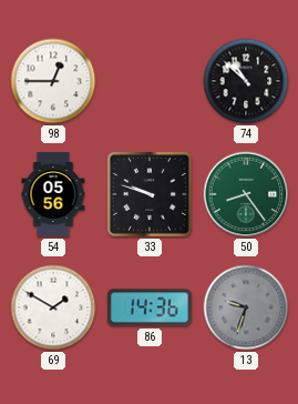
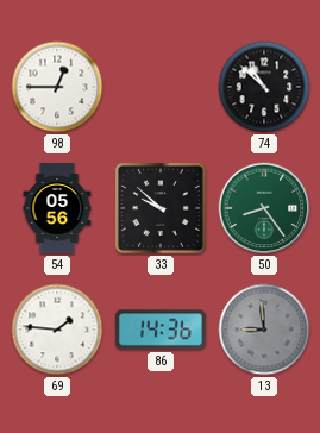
33: 9:48 -> 9:52 (161, 208)
69: 1:50 -> 1:46 (57, 330)
13: 9:33 -> 8:59 (264, 330)
